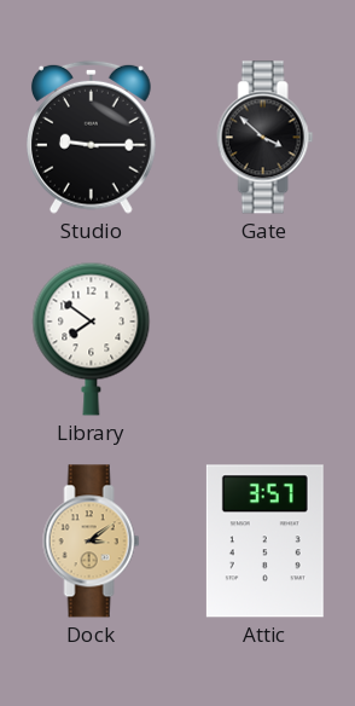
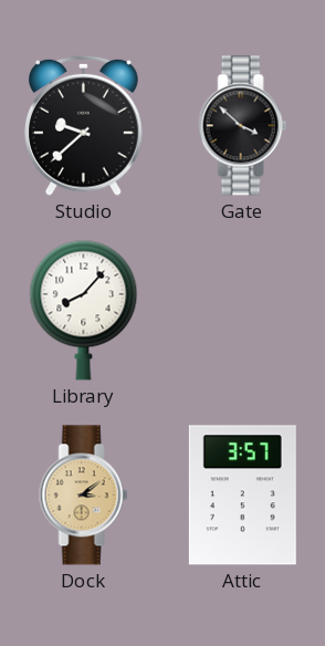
Studio: 9:15 -> 9:38 (84, 125)
Library: 7:51 -> 8:07 (84, 310)
